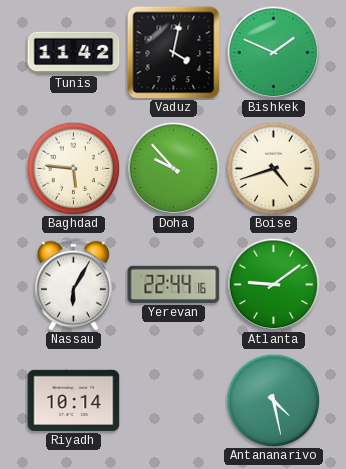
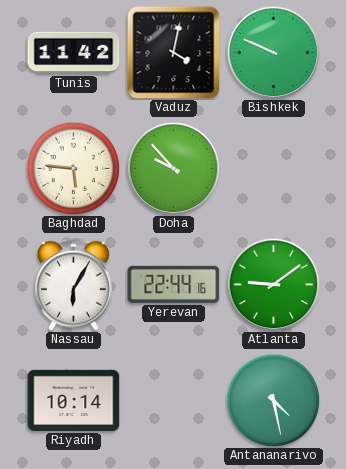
Bishkek: 1:49 -> 9:49 (273, 52)
Boise: 4:42 -> none (273, 168)
